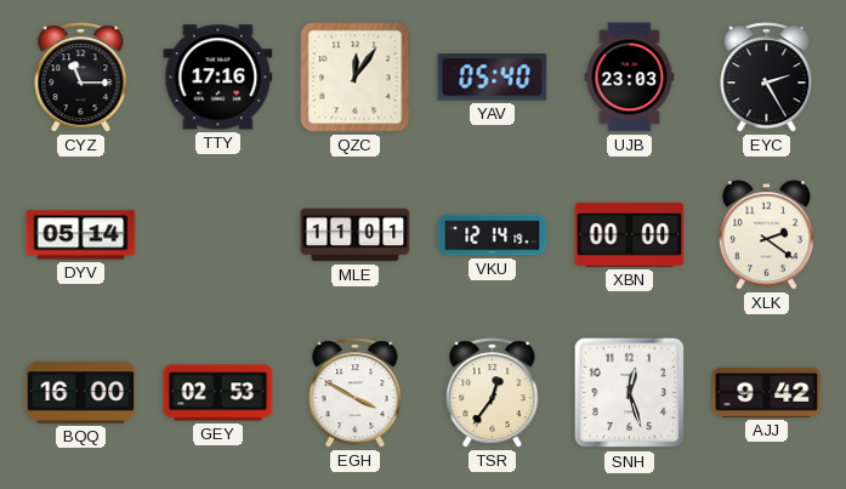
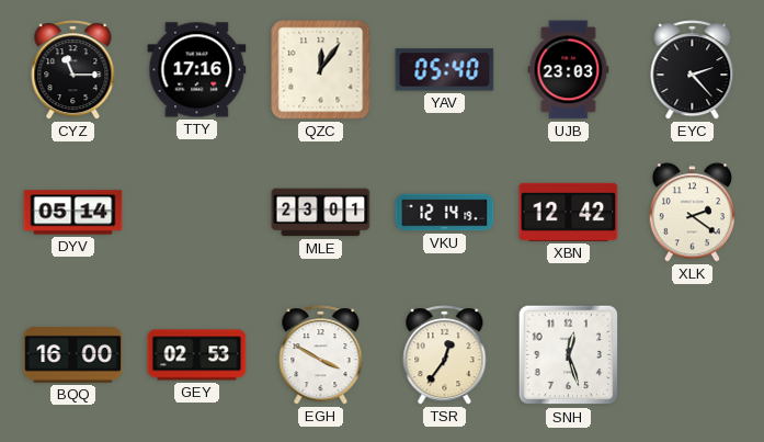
EYC: 2:25 -> 2:23 (693, 70)
MLE: 11:01 -> 23:01 (321, 213)
XBN: 00:00 -> 12:42 (569, 212)
AJJ: 9:42 -> none (767, 392)
